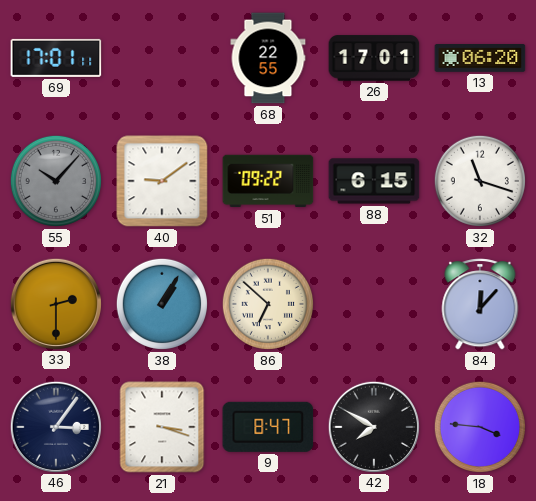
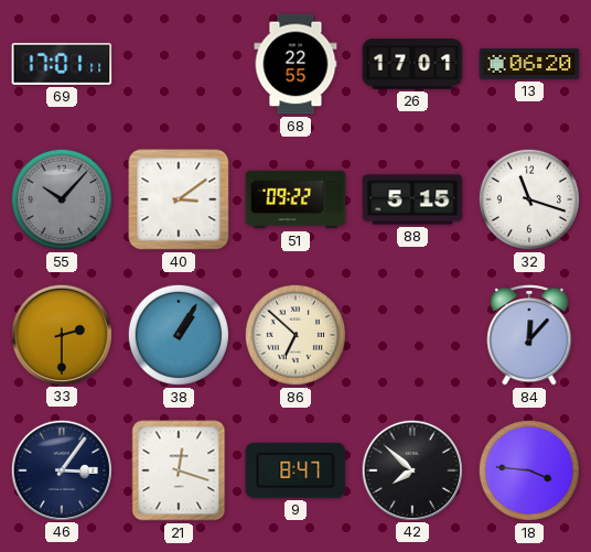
40: 9:09 -> 3:09 (179, 199)
88: 6:15 -> 5:15 (412, 199)
21: 3:18 -> 12:18 (179, 470)
42: 7:50 -> 7:52 (412, 469)
